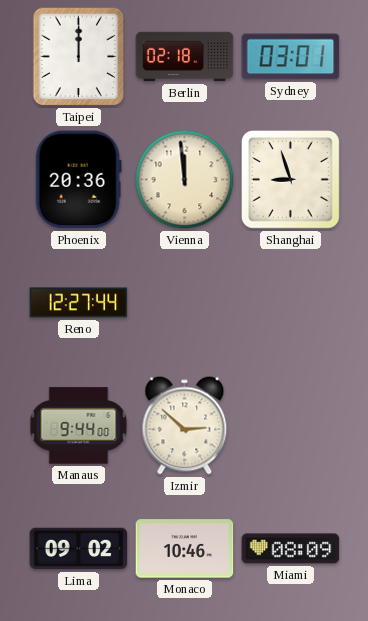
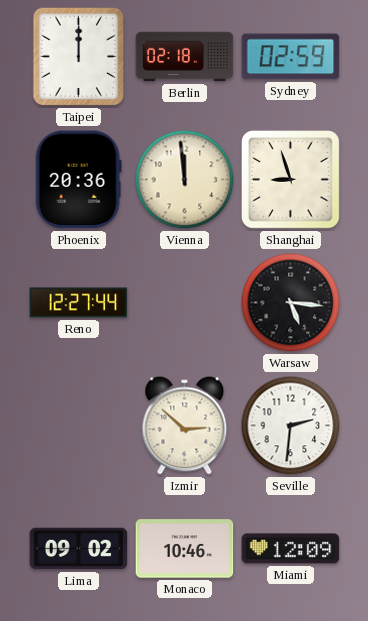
Sydney: 03:01 -> 02:59 (291, 57)
Warsaw: none -> 5:16 (291, 303)
Manaus: 9:44 -> none (79, 426)
Seville: none -> 2:31 (291, 426)
Miami: 08:09 -> 12:09 (291, 549)
